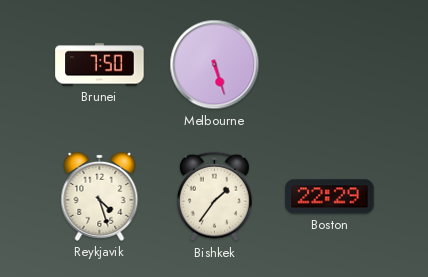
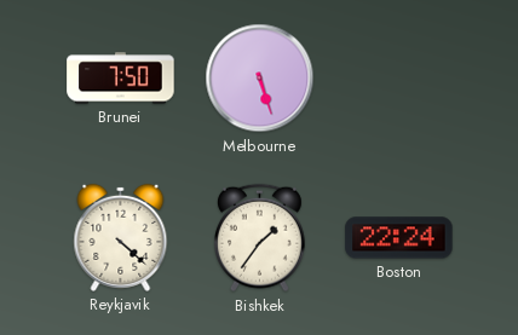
Reykjavik: 4:27 -> 4:22 (121, 237)
Boston: 22:29 -> 22:24 (399, 238)
